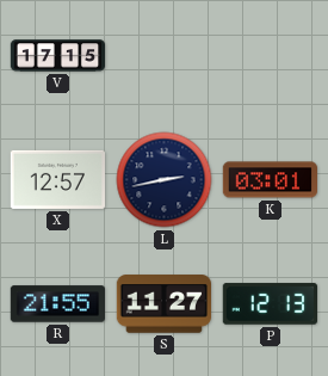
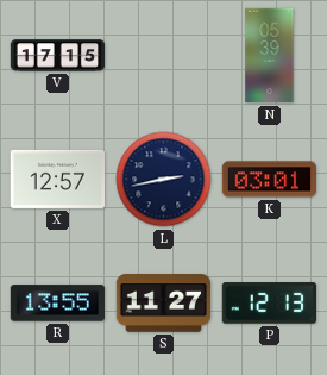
N: none -> 05:39 (270, 56)
R: 21:55 -> 13:55 (58, 304)
